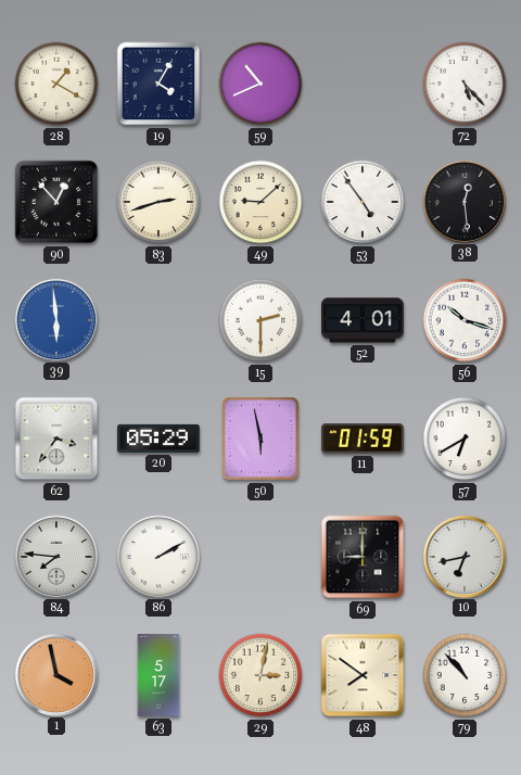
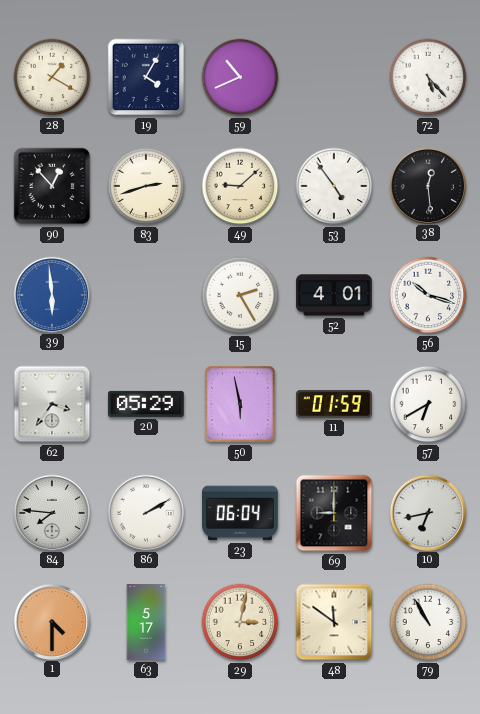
15: 2:30 -> 2:25 (240, 295)
23: none -> 06:04 (240, 513)
1: 3:58 -> 4:30 (51, 621)
48: 7:51 -> 11:51 (334, 622)
79: 10:53 -> 10:55 (428, 622)
